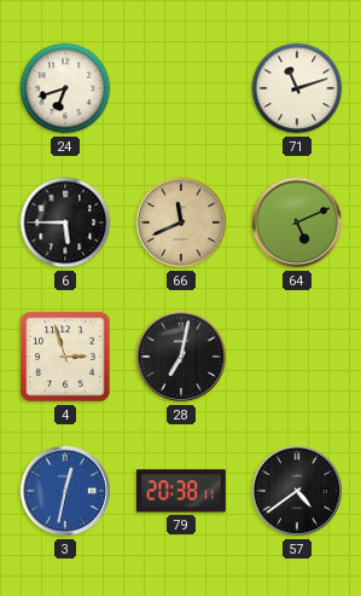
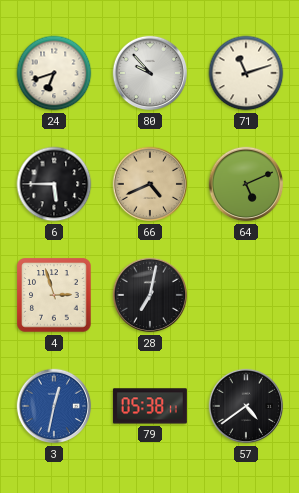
80: none -> 9:53 (150, 73)
66: 11:41 -> 4:41 (150, 184)
79: 20:38 -> 05:38 (150, 406)
